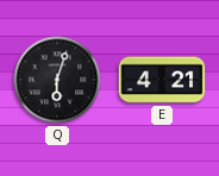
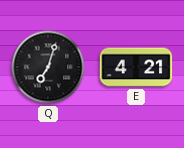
Q: 6:03 -> 7:03 (48, 67)
